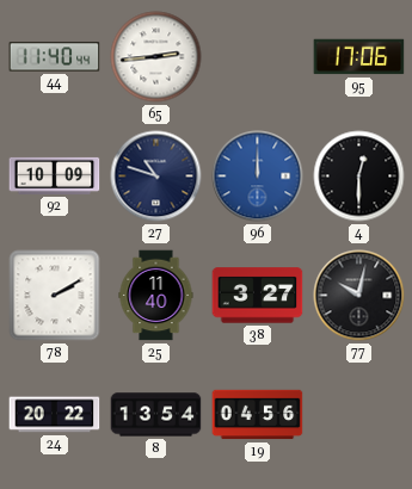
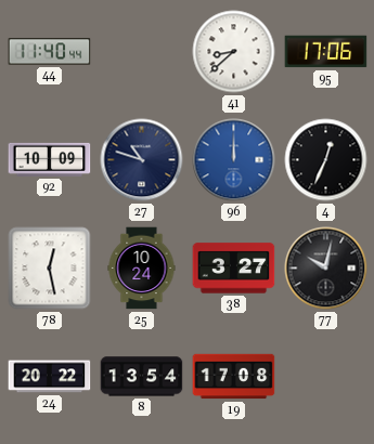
65: 2:44 -> none (156, 57)
41: none -> 8:38 (234, 52)
4: 12:30 -> 12:34 (326, 160)
78: 2:10 -> 12:28 (50, 269)
25: 11:40 -> 10:24 (142, 269)
19: 04:56 -> 17:08 (234, 377)
